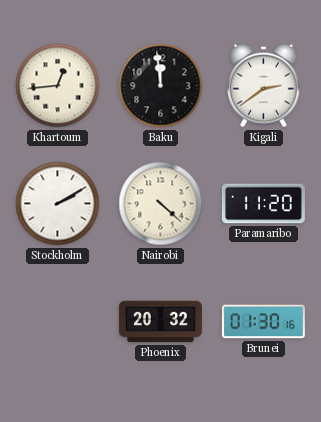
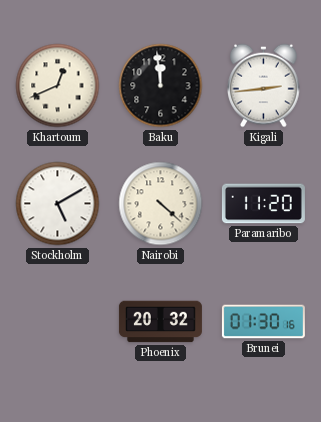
Khartoum: 12:44 -> 12:41 (58, 86)
Kigali: 2:39 -> 2:44 (264, 86)
Stockholm: 2:10 -> 5:10 (58, 204)
